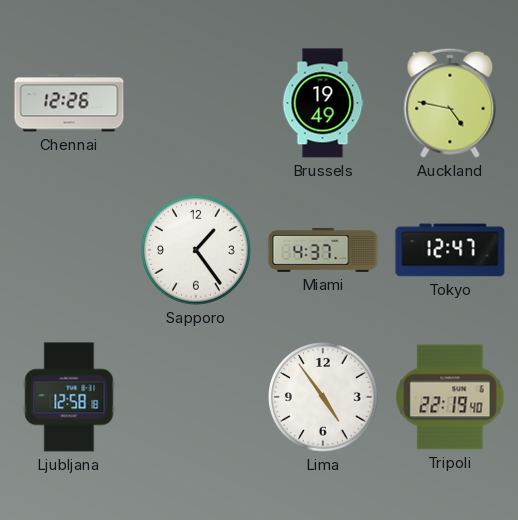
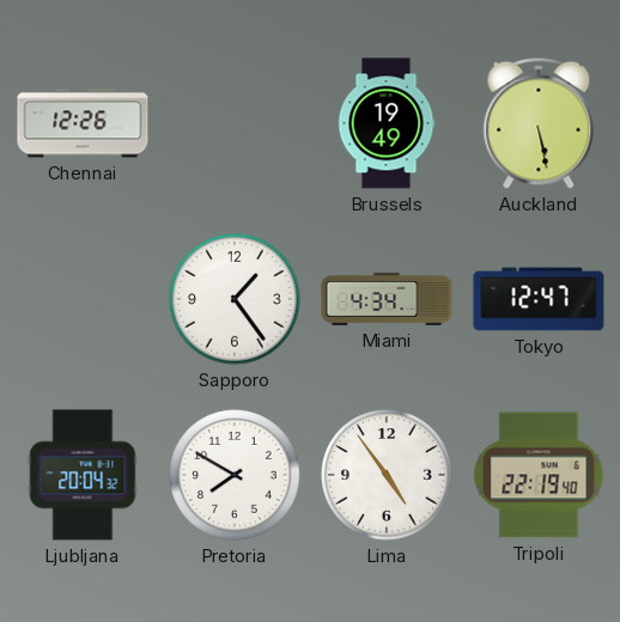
Auckland: 4:47 -> 5:28 (539, 123)
Miami: 4:37 -> 4:34 (387, 299)
Ljubljana: 12:58 -> 20:04 (83, 475)
Pretoria: none -> 7:50 (235, 475)
